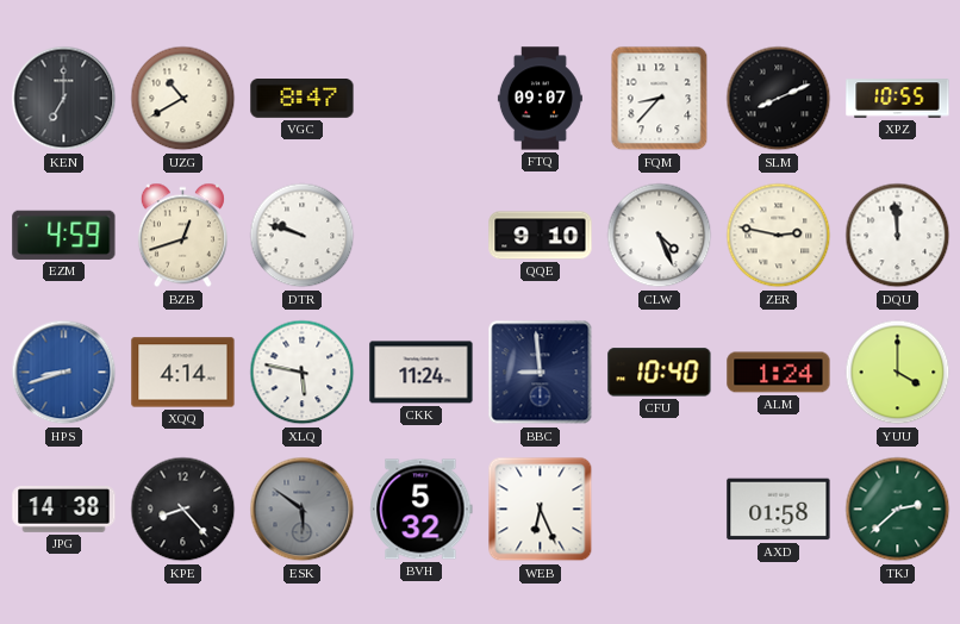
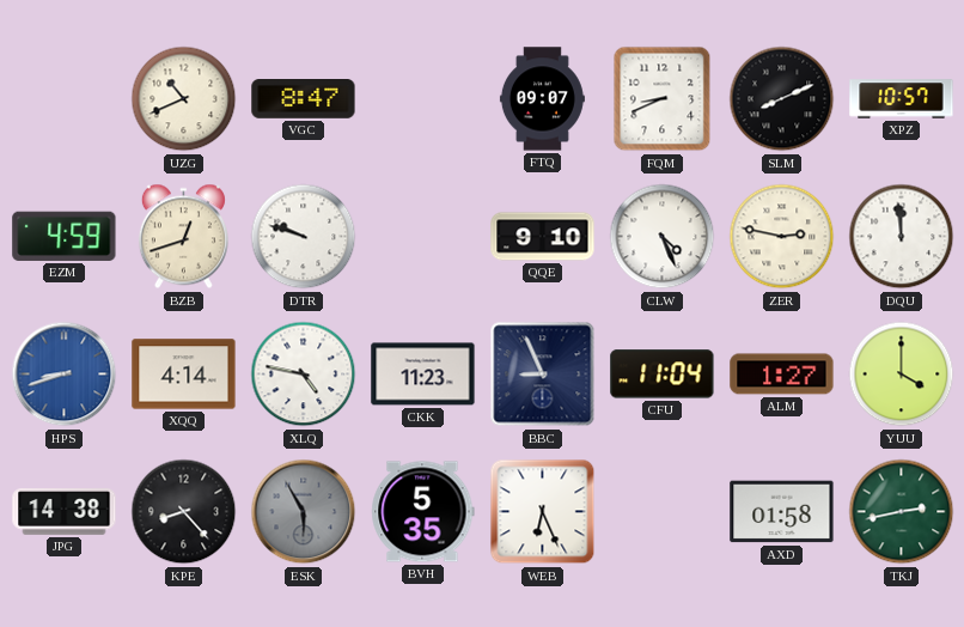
KEN: 7:00 -> none (64, 99)
UZG: 10:40 -> 10:41 (184, 99)
FQM: 8:37 -> 8:41 (663, 99)
XPZ: 10:55 -> 10:57 (902, 99)
XLQ: 5:47 -> 4:47 (304, 375)
CKK: 11:24 -> 11:23 (423, 375)
BBC: 8:59 -> 8:56 (543, 375)
CFU: 10:40 -> 11:04 (663, 375)
ALM: 1:24 -> 1:27 (782, 375)
ESK: 5:51 -> 5:55 (304, 512)
BVH: 5:32 -> 5:35 (423, 512)
TKJ: 2:38 -> 2:43 (902, 512)
